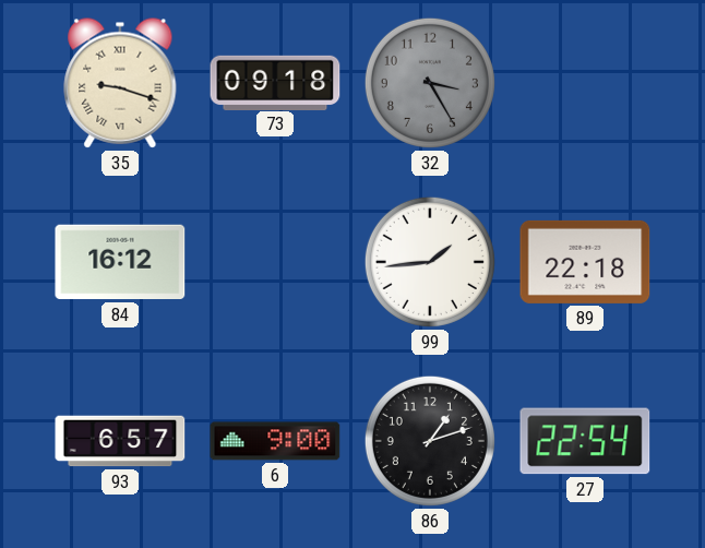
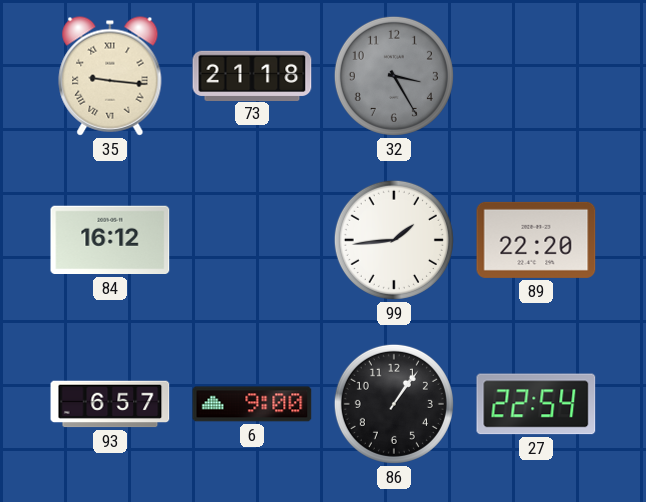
35: 9:18 -> 9:16 (110, 76)
73: 09:18 -> 21:18 (252, 75)
89: 22:18 -> 22:20 (536, 240)
86: 1:12 -> 1:06 (394, 404)
